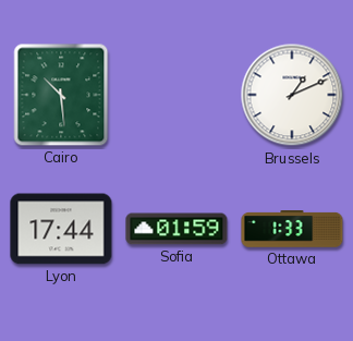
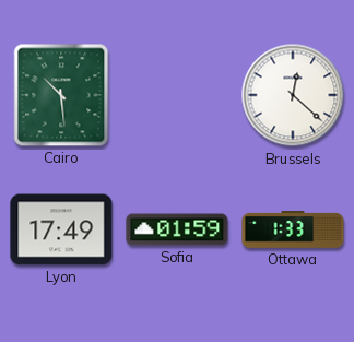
Brussels: 1:11 -> 12:22 (293, 95)
Lyon: 17:44 -> 17:49 (61, 229)
